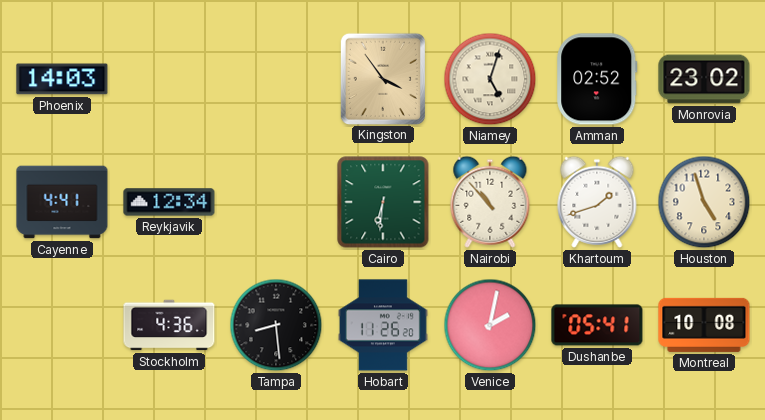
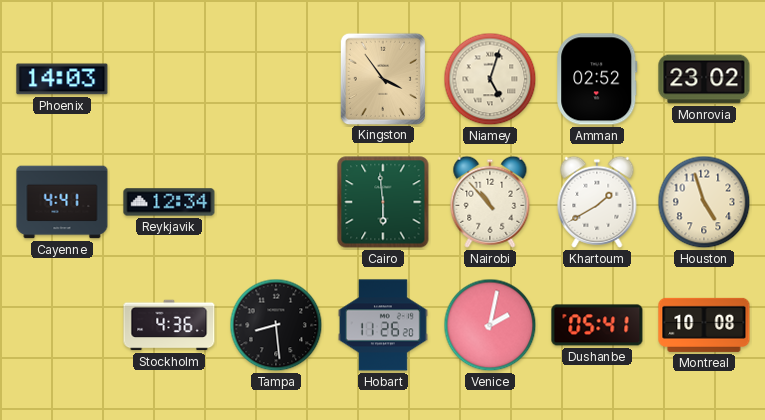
Cairo: 6:31 -> 5:59 (383, 202)
Khartoum: 1:42 -> 1:40 (597, 202)
